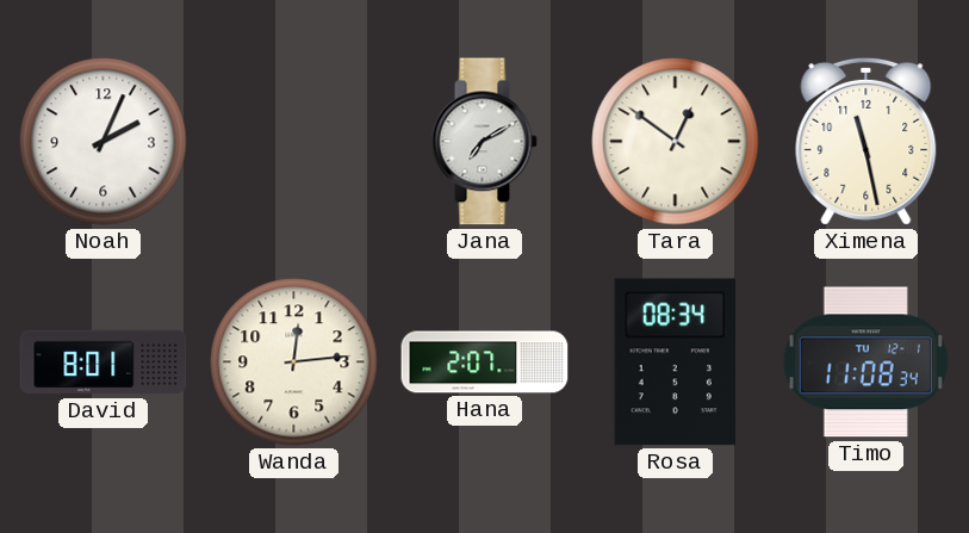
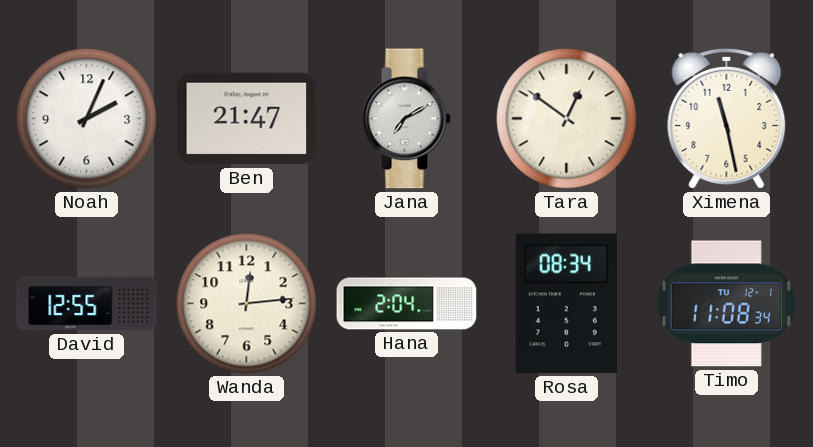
Ben: none -> 21:47 (247, 119)
David: 8:01 -> 12:55 (87, 304)
Hana: 2:07 -> 2:04 (407, 304)
